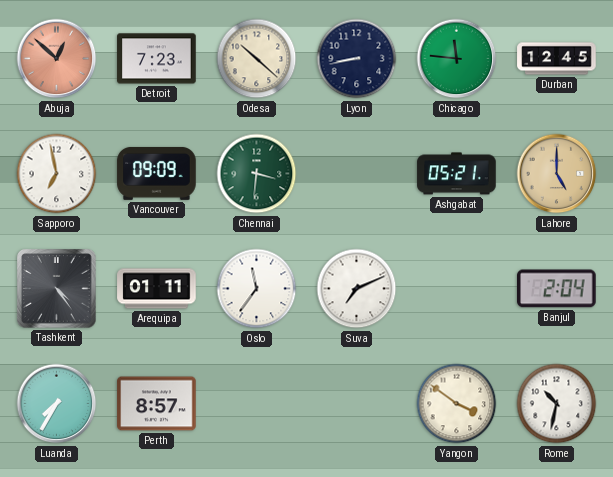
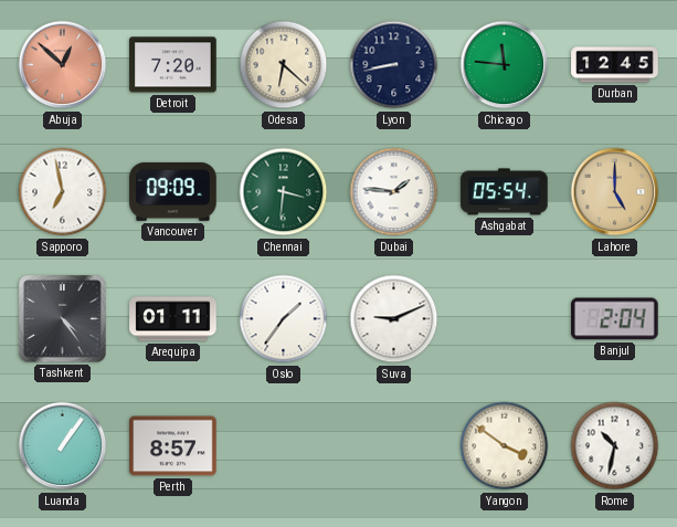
Detroit: 7:23 -> 7:20 (173, 65)
Odesa: 10:22 -> 6:22 (284, 65)
Dubai: none -> 1:46 (394, 192)
Ashgabat: 05:21 -> 05:54 (505, 192)
Oslo: 11:36 -> 1:36 (284, 319)
Suva: 7:11 -> 9:11 (394, 319)
Luanda: 7:35 -> 1:06 (63, 446)
